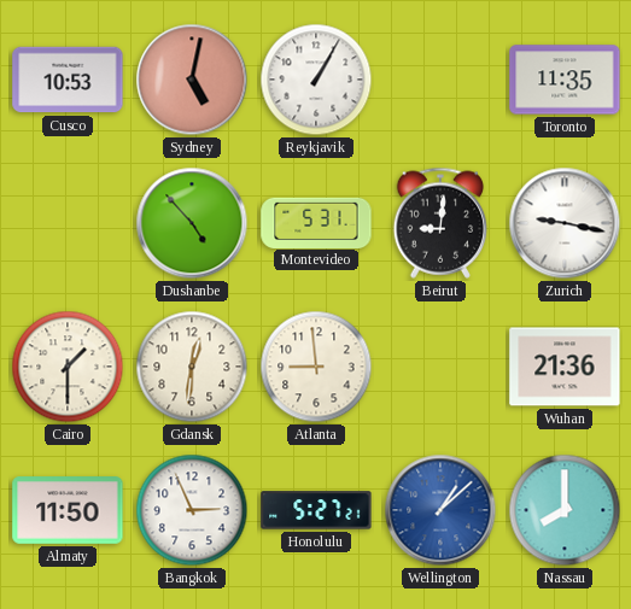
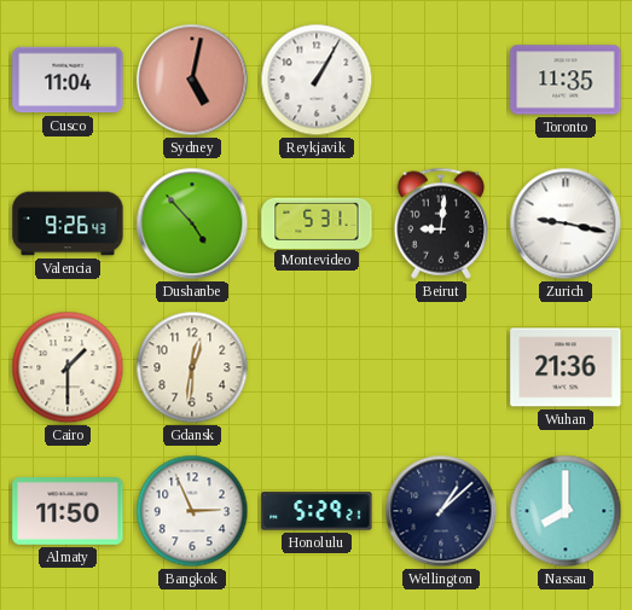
Cusco: 10:53 -> 11:04 (68, 80)
Valencia: none -> 9:26 (68, 223)
Atlanta: 8:59 -> none (316, 367)
Honolulu: 5:27 -> 5:29 (317, 511)
Wellington dial: blue -> navy (441, 511)
